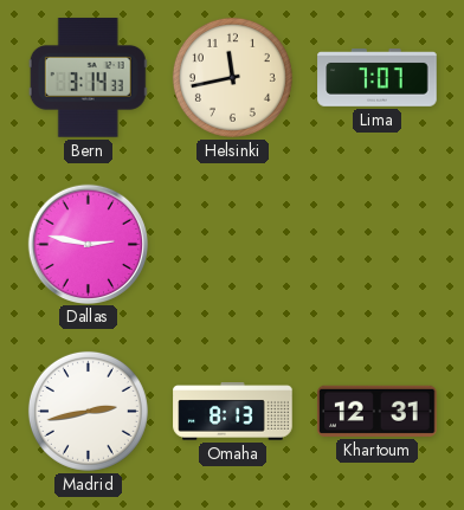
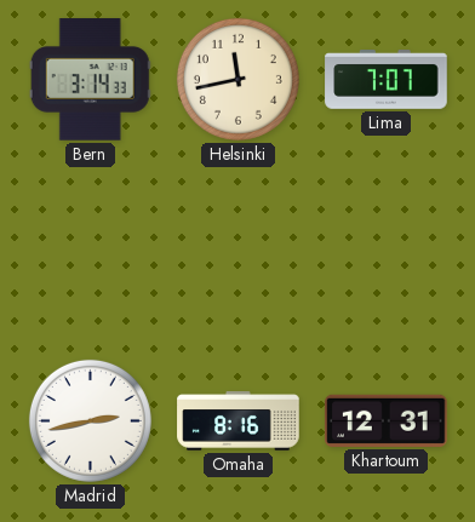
Dallas: 2:47 -> none (88, 244)
Omaha: 8:13 -> 8:16 (239, 421)
